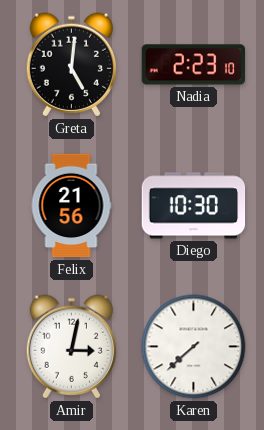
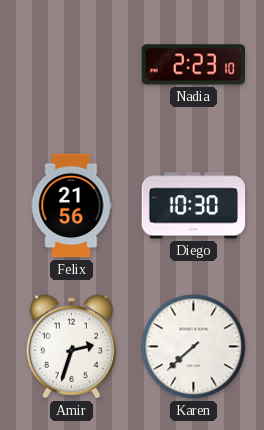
Greta: 5:01 -> none (71, 65)
Amir: 3:02 -> 2:33 (71, 347)
